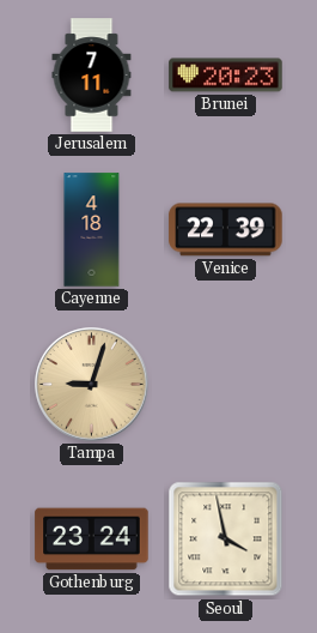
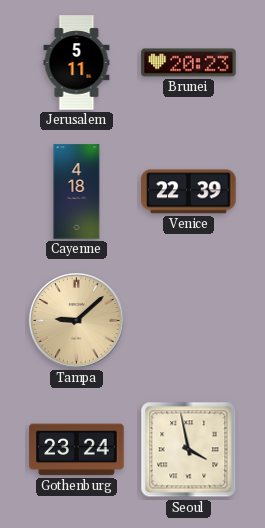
Jerusalem: 7:11 -> 5:11 (77, 63)
Tampa: 9:03 -> 9:08 (77, 321)
